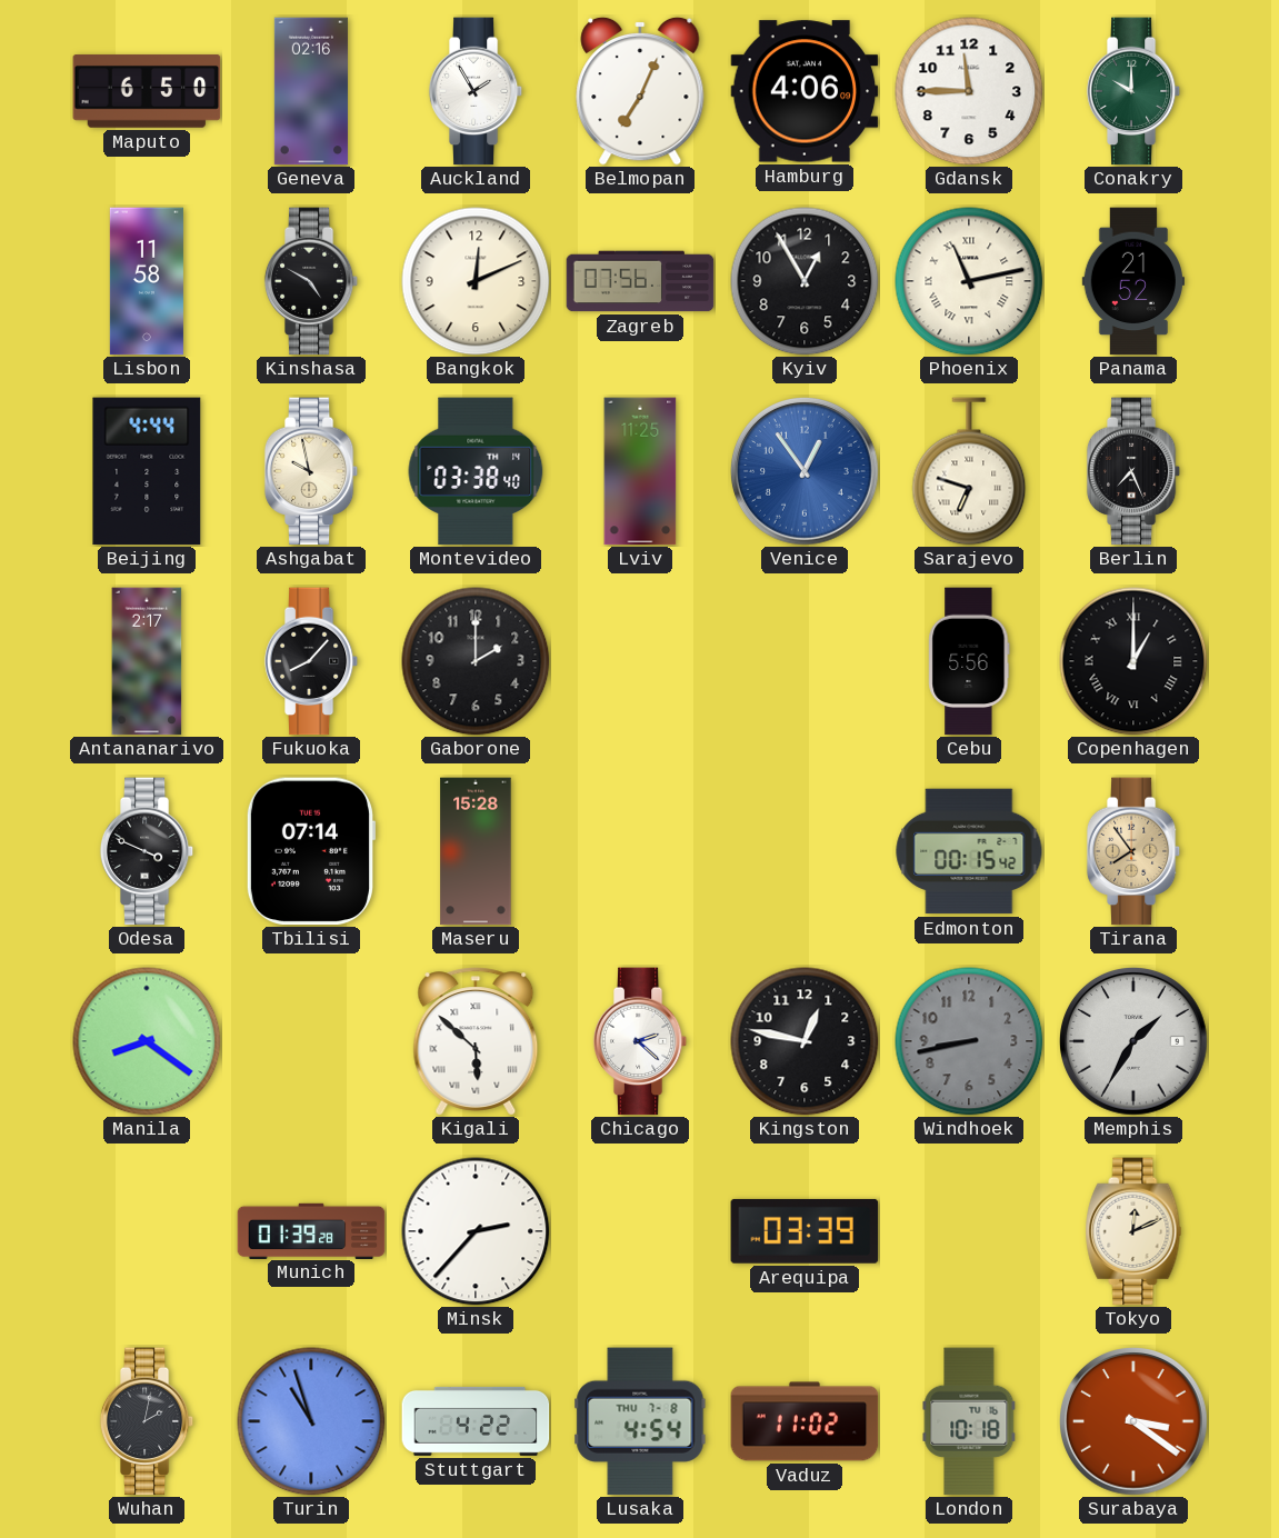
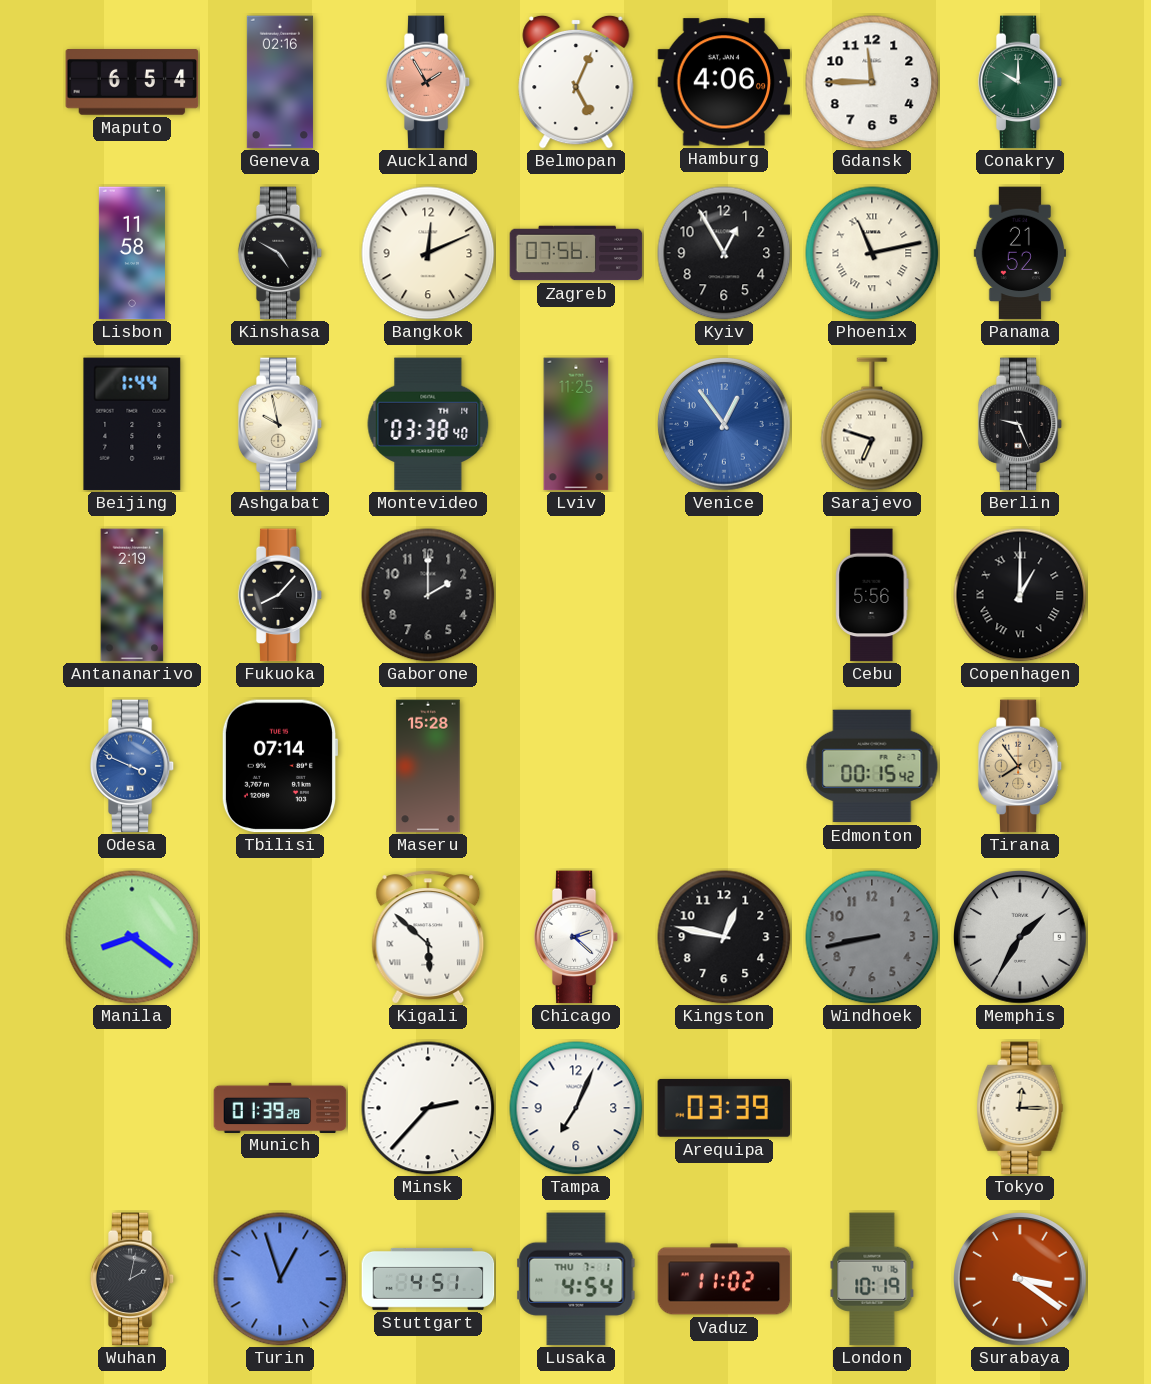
Maputo: 6:50 -> 6:54 (132, 82)
Auckland dial: white -> salmon (428, 82)
Belmopan: 7:04 -> 5:04 (576, 82)
Beijing: 4:44 -> 1:44 (132, 424)
Berlin: 7:26 -> 9:26 (1020, 424)
Antananarivo: 2:17 -> 2:19 (132, 595)
Odesa dial: black -> blue (132, 766)
Tampa: none -> 7:04 (576, 1108)
Tokyo: 12:11 -> 12:15 (1020, 1108)
Turin: 10:57 -> 12:57 (280, 1279)
Stuttgart: 4:22 -> 4:51 (428, 1279)
Lusaka date: THU 7-8 -> THU 7-1 (576, 1279)
London: 10:18 -> 10:19 (872, 1279)
